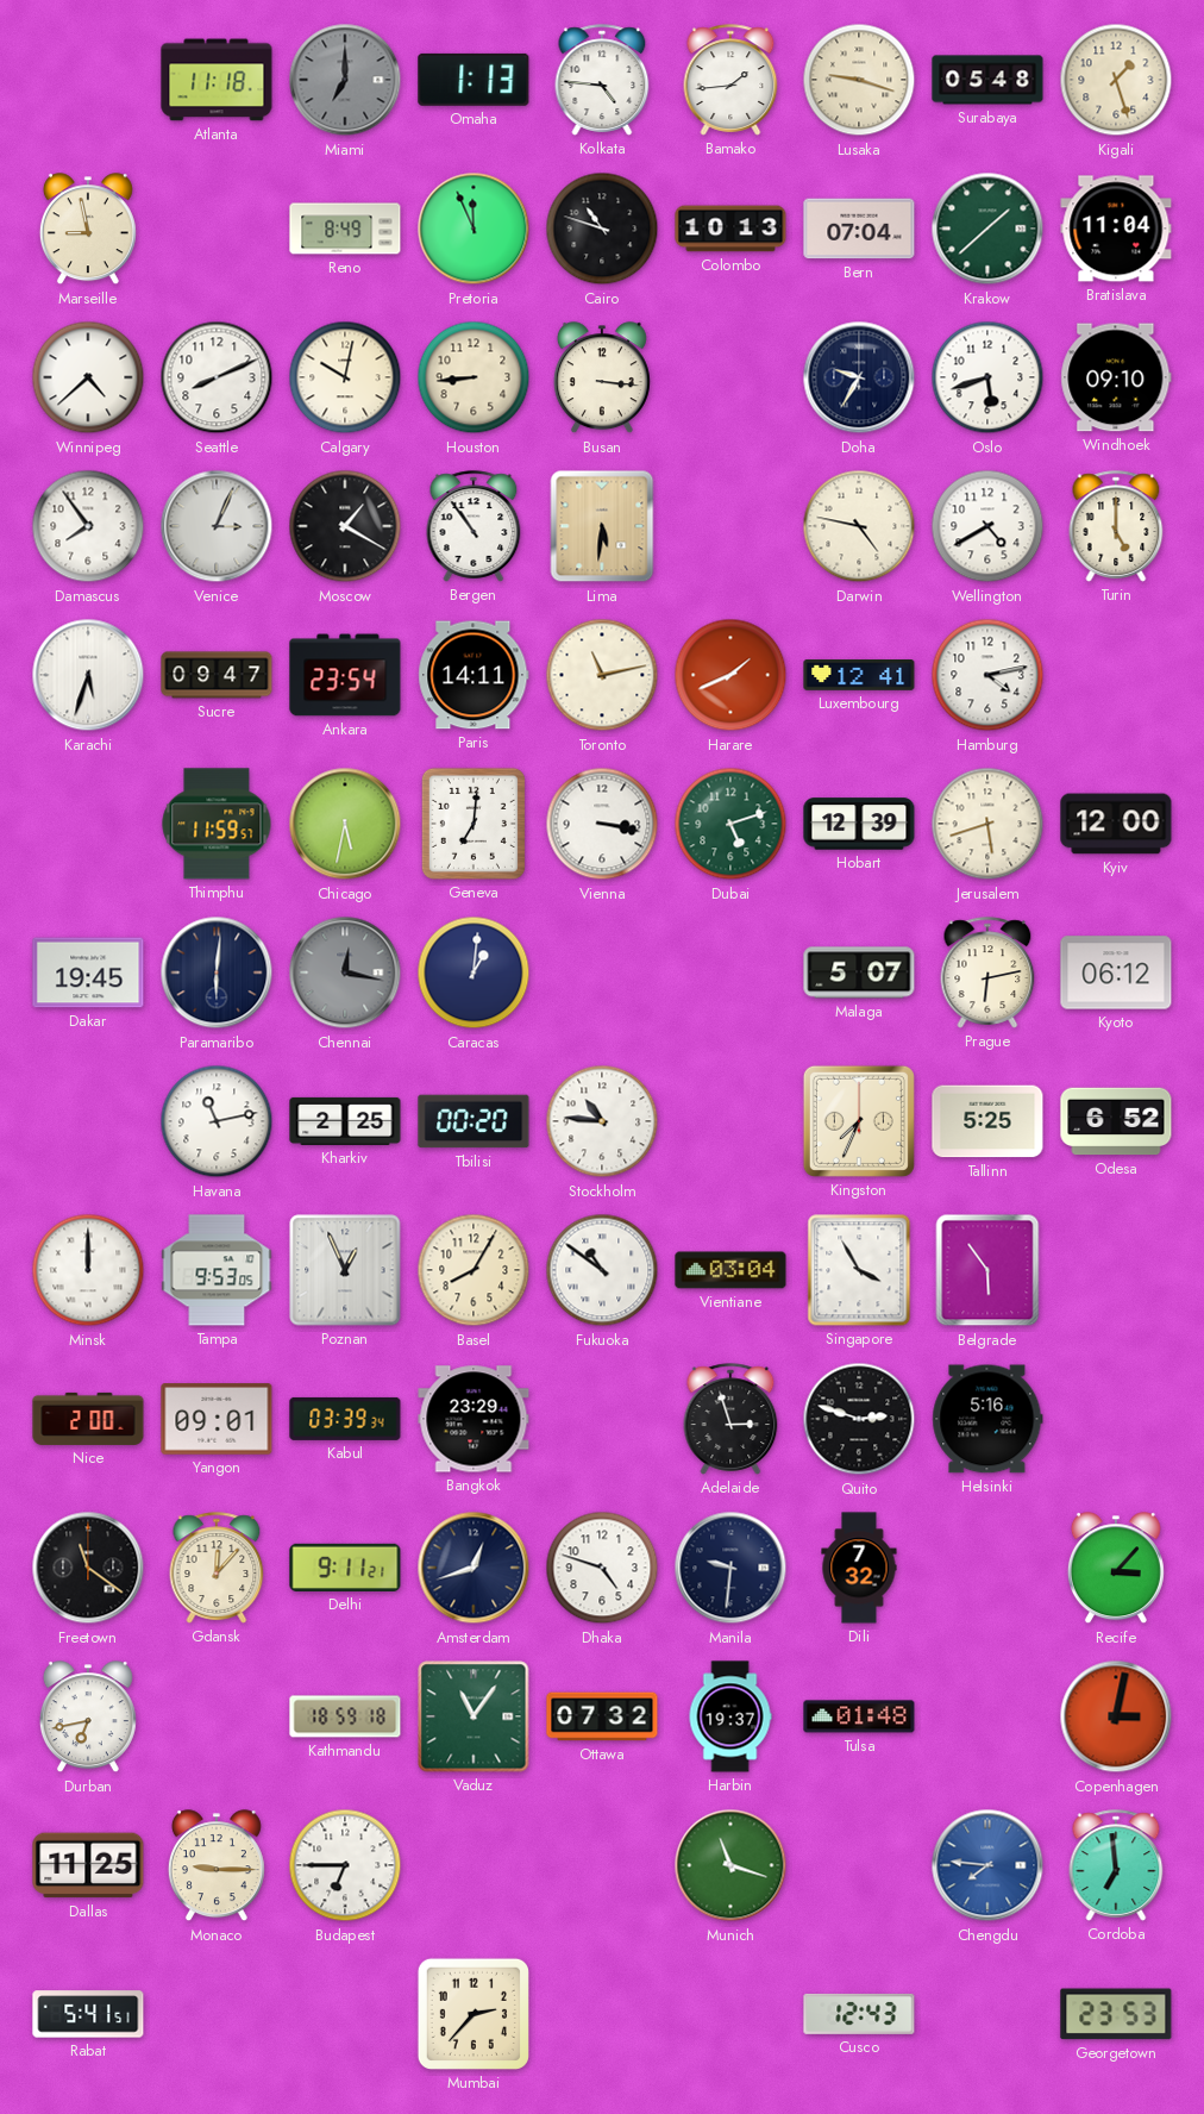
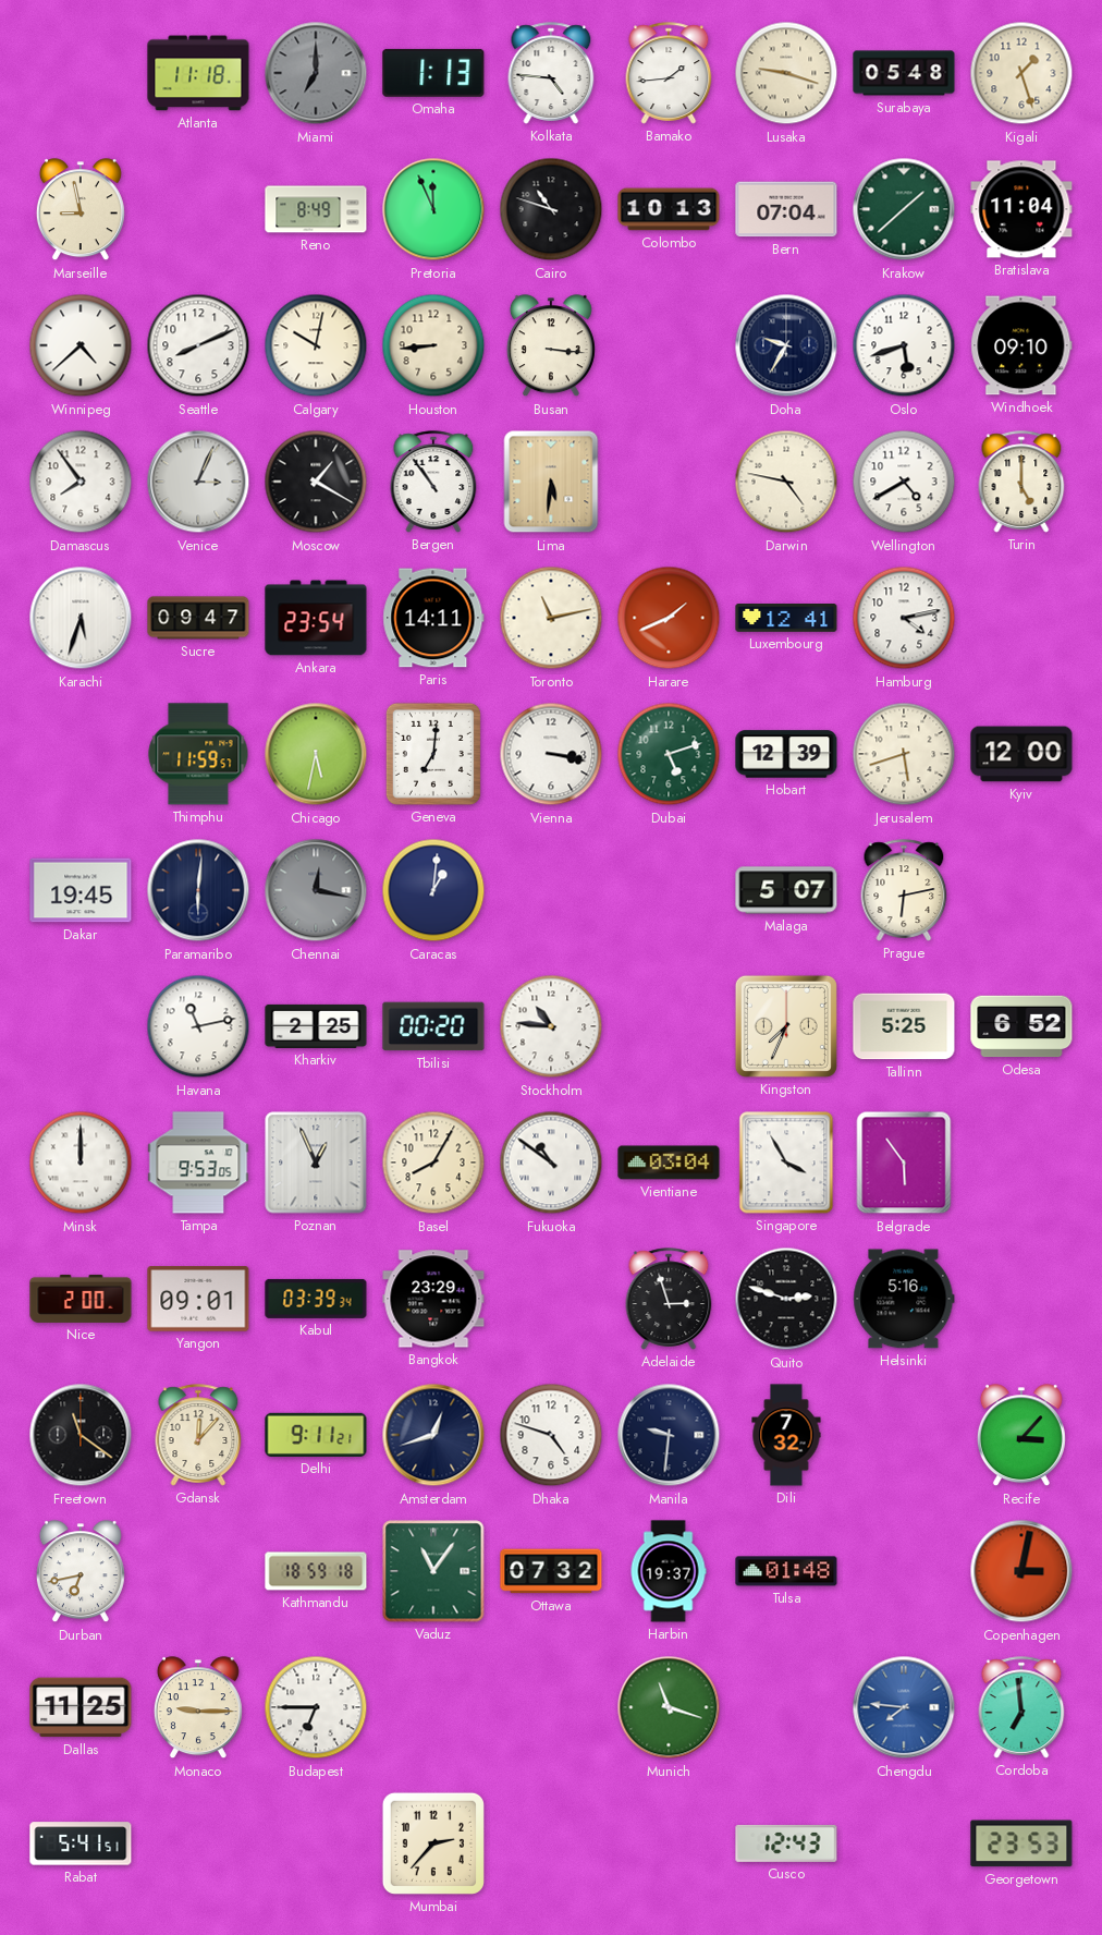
Kyoto: 06:12 -> none (1116, 972)
